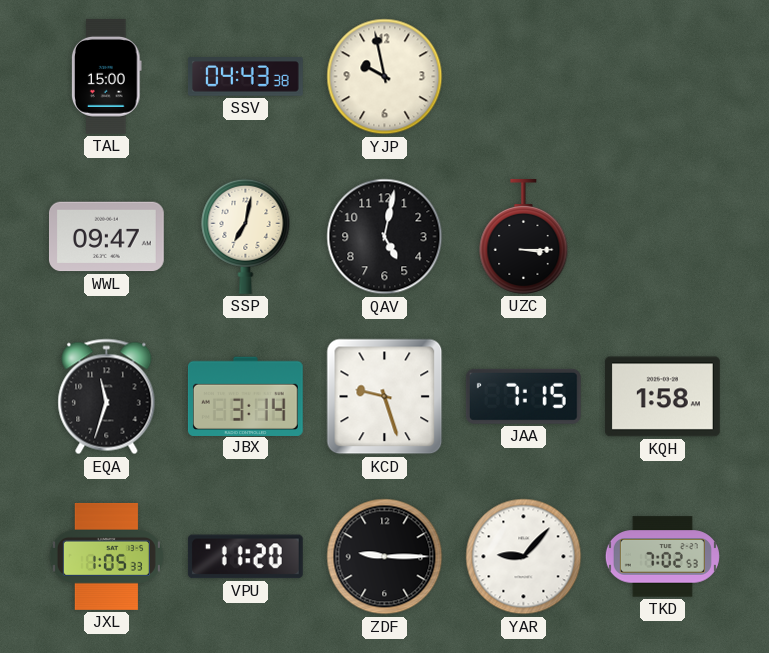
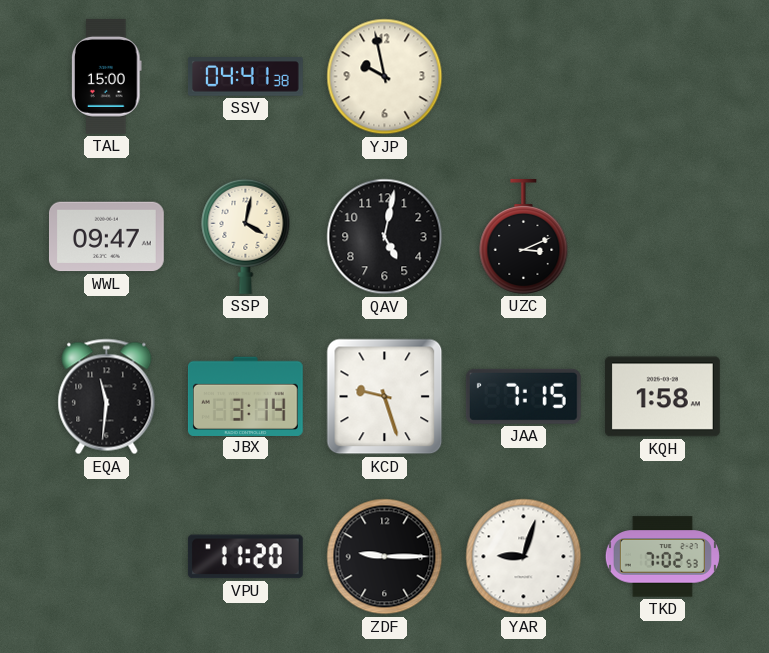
SSV: 04:43 -> 04:41 (245, 77)
SSP: 7:02 -> 4:02 (246, 236)
UZC: 3:15 -> 3:11 (524, 236)
EQA: 11:33 -> 11:31 (107, 397)
JXL: 1:05 -> none (106, 556)
YAR: 9:07 -> 9:03 (524, 557)
